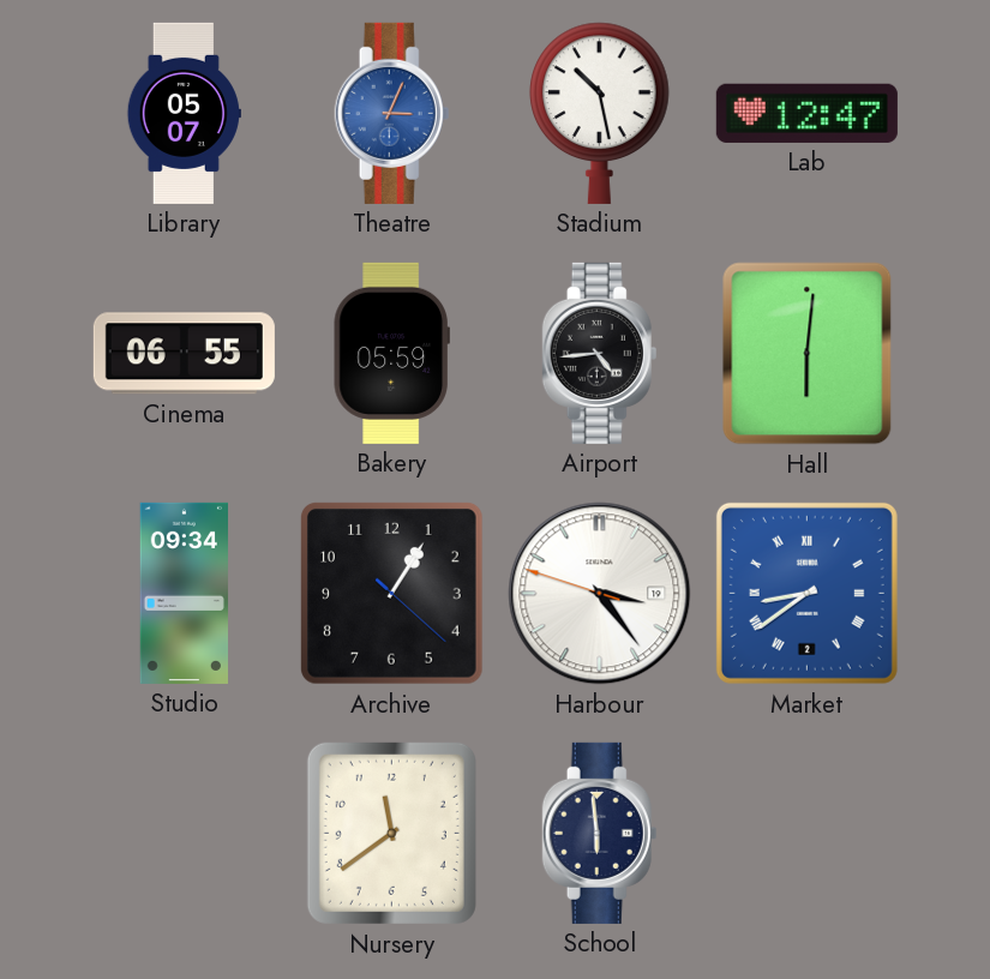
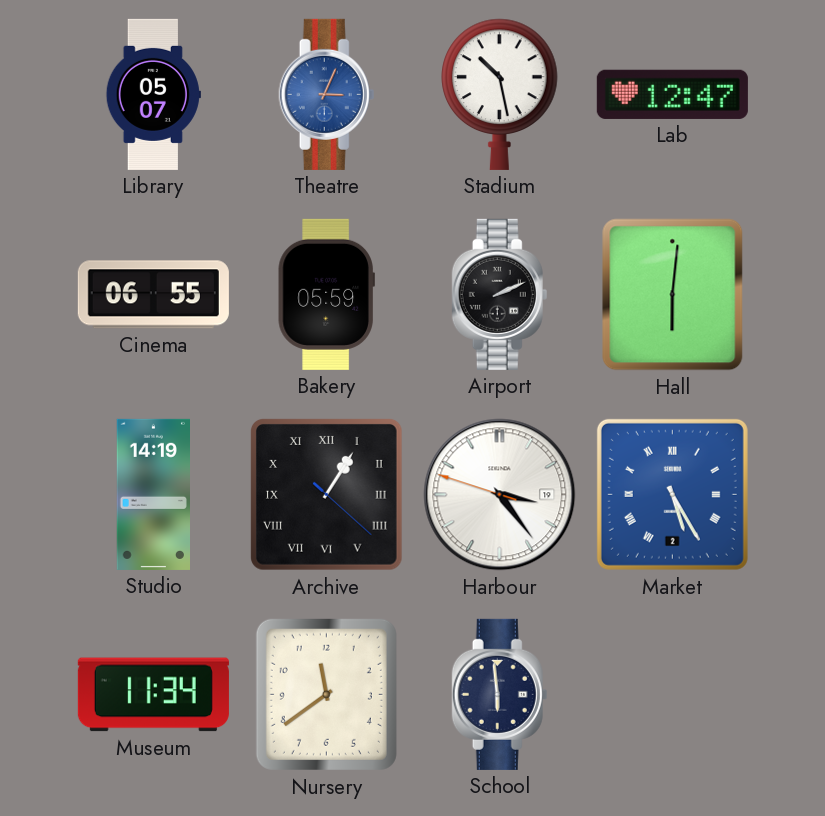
Airport: 4:44 -> 2:11 (500, 294)
Studio: 09:34 -> 14:19 (153, 494)
Archive numerals: Arabic -> Roman (327, 495)
Market: 8:39 -> 5:25 (672, 494)
Museum: none -> 11:34 (153, 695)
